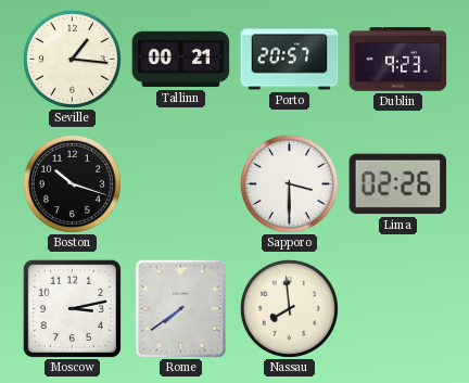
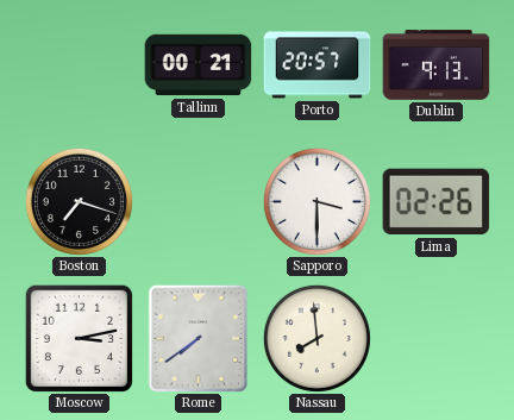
Seville: 1:16 -> none (72, 59)
Dublin: 9:23 -> 9:13 (437, 65)
Boston: 10:18 -> 7:18 (79, 201)
